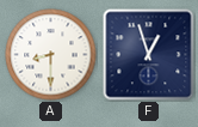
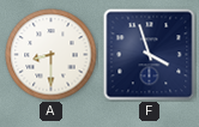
F: 12:57 -> 3:57 (150, 55)
